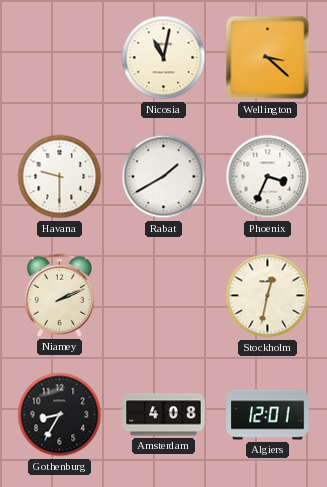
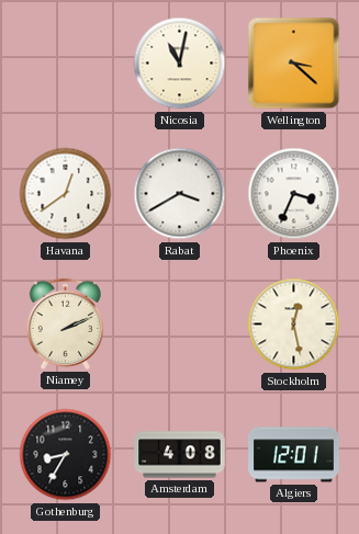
Havana: 9:30 -> 12:39 (66, 194)
Rabat: 1:40 -> 3:40 (180, 194)
Stockholm: 12:32 -> 12:28 (294, 325)
